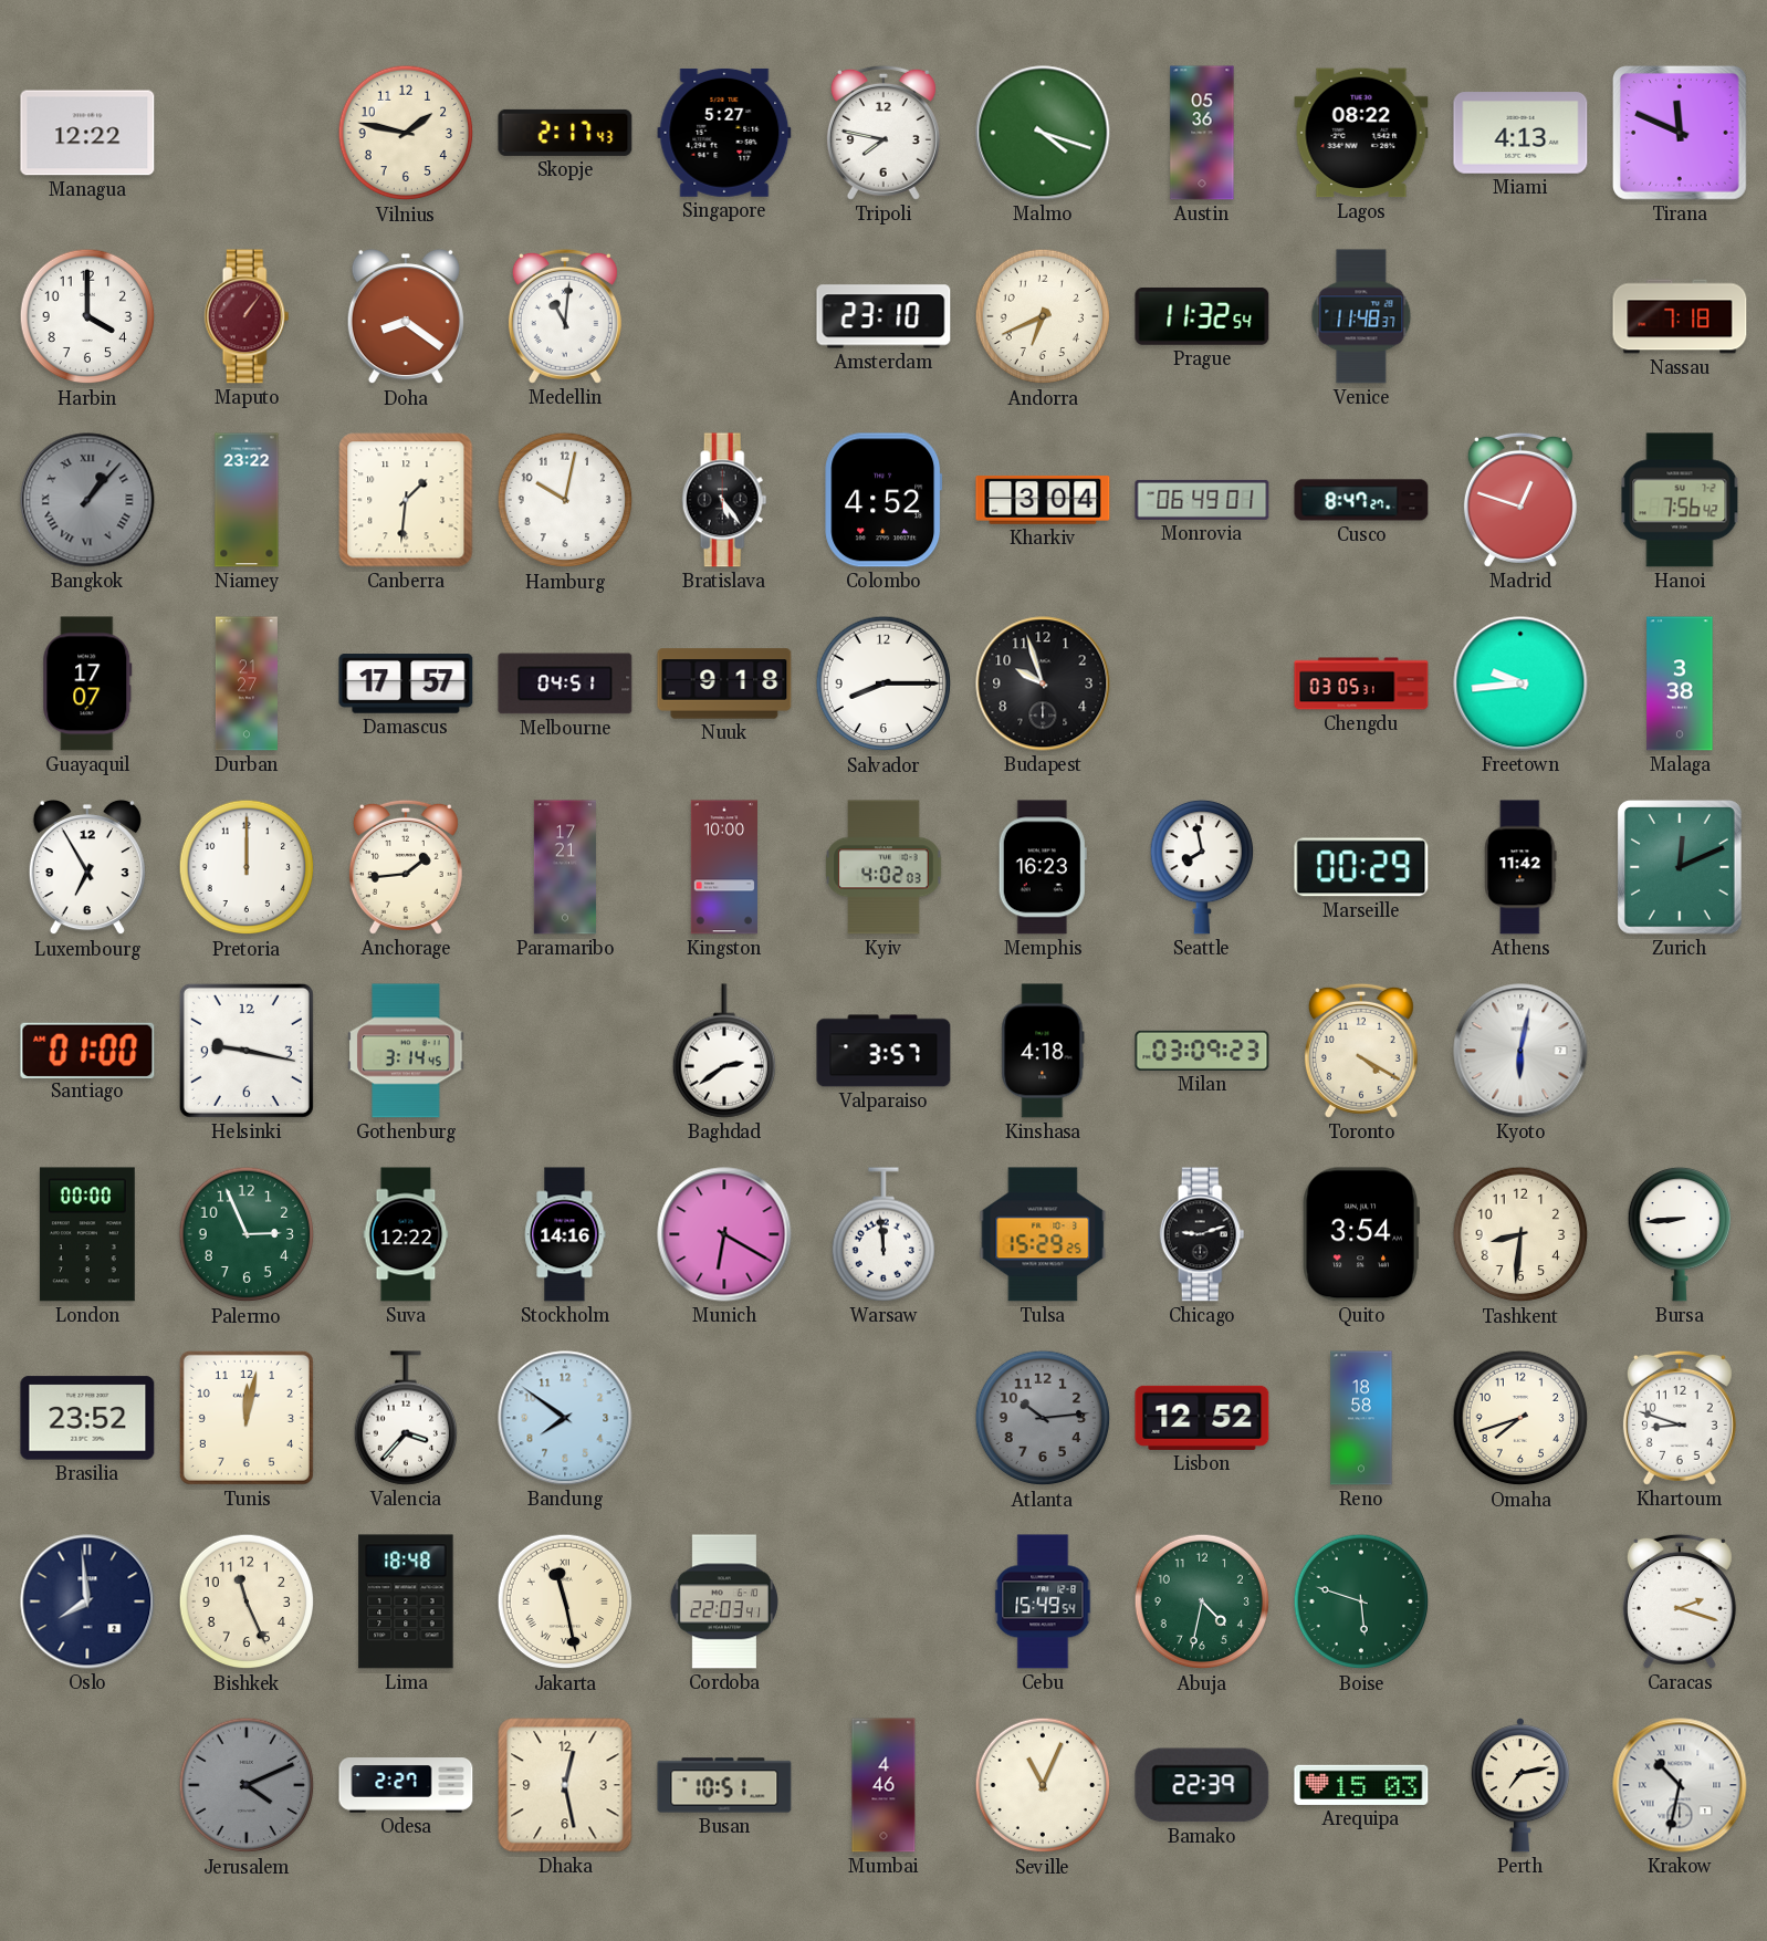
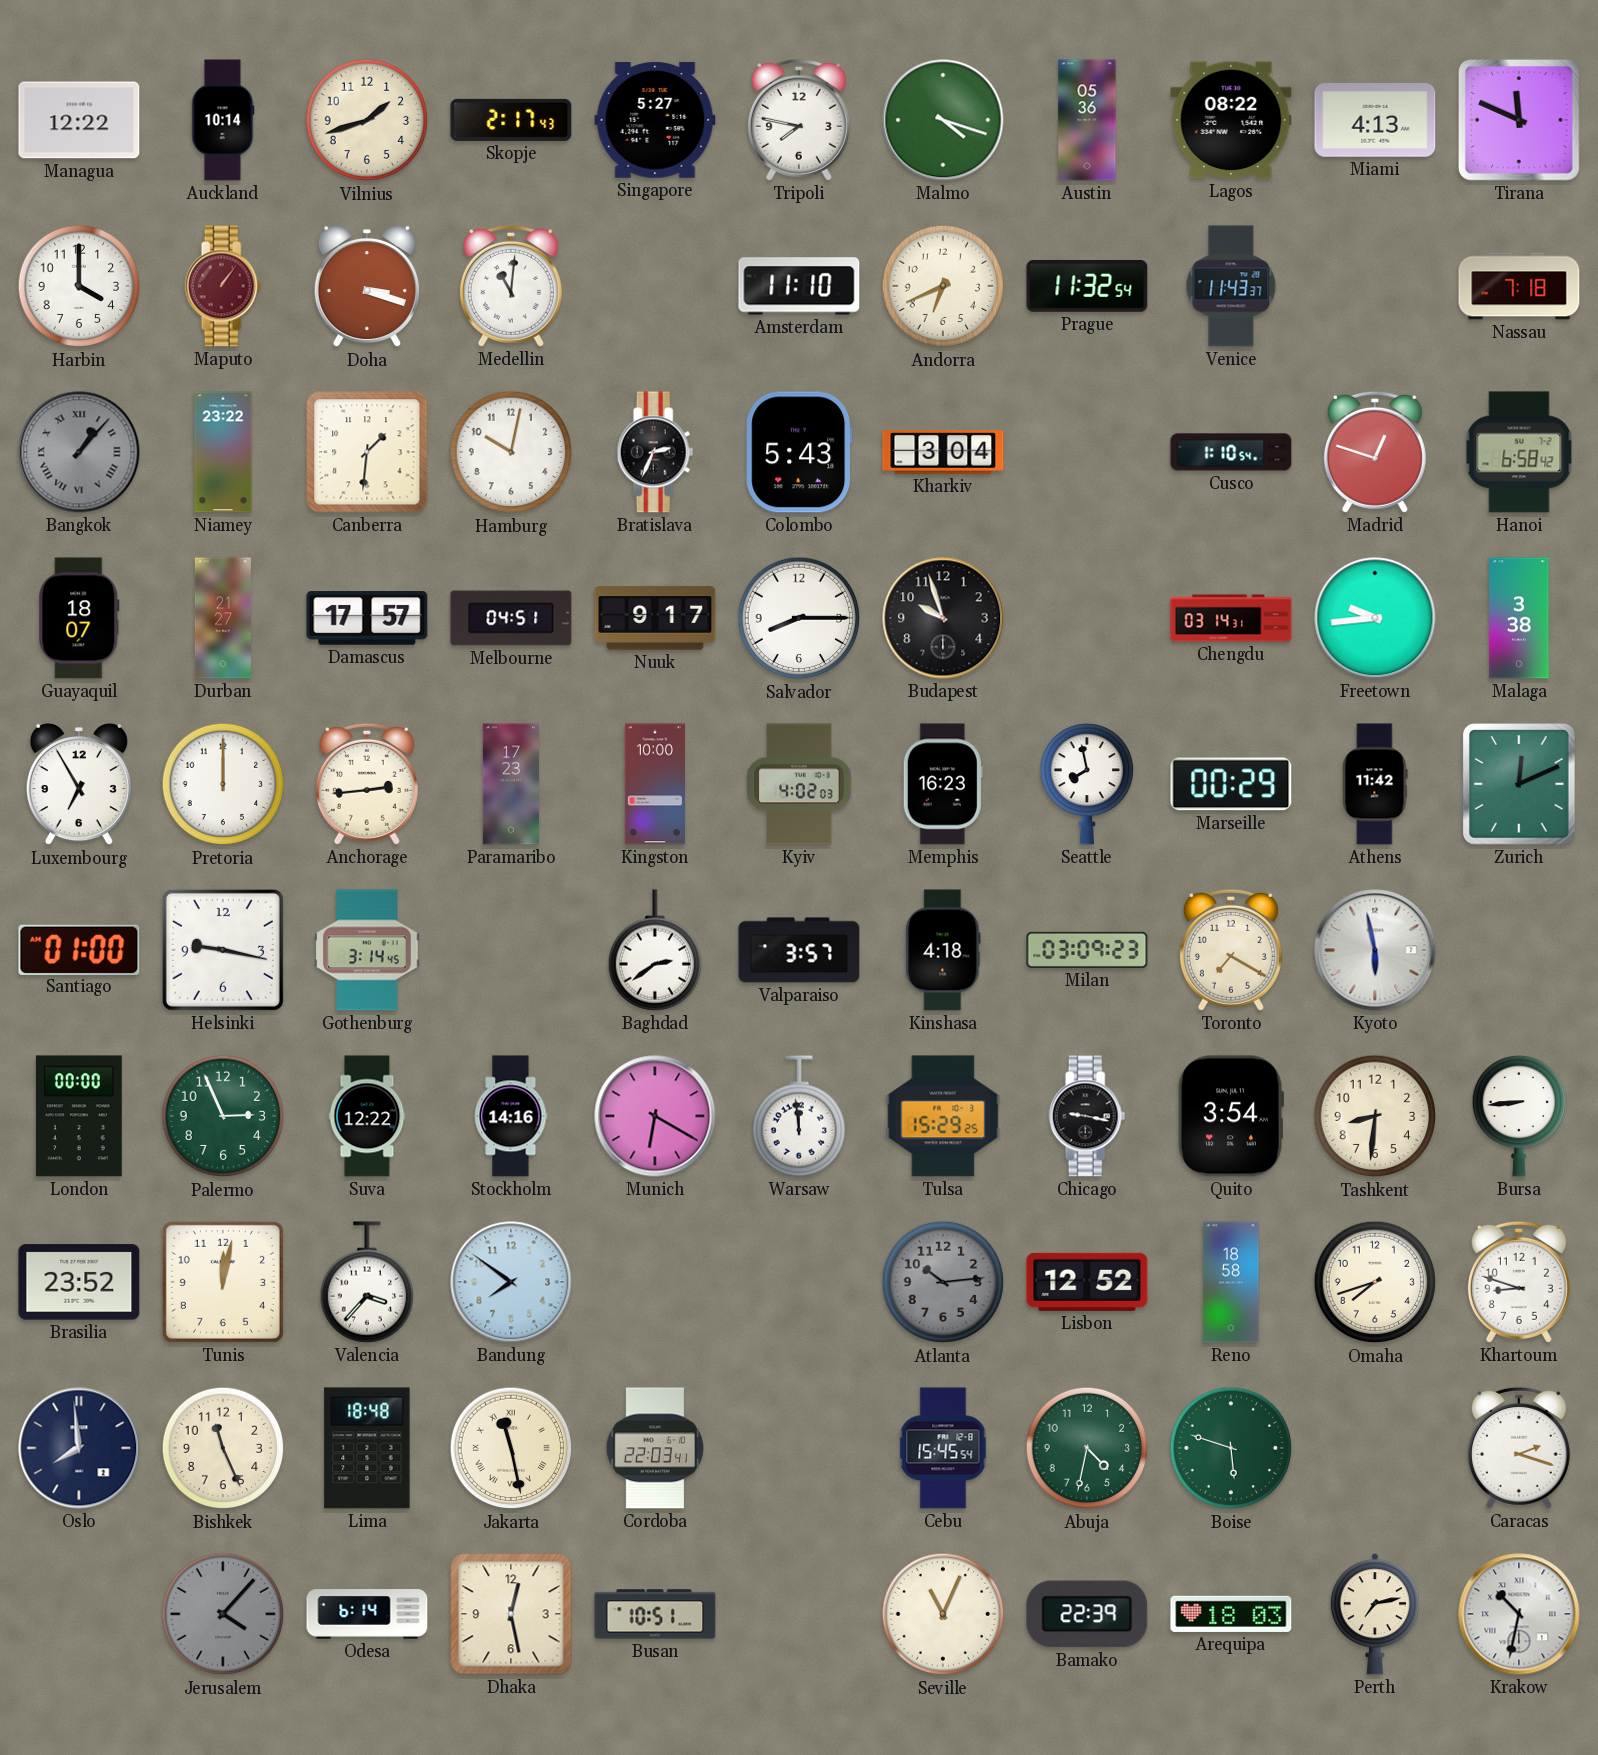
Auckland: none -> 10:14 (223, 120)
Vilnius: 1:47 -> 1:42 (367, 120)
Doha: 8:21 -> 3:18 (367, 286)
Amsterdam: 23:10 -> 11:10 (799, 286)
Venice: 11:48 -> 11:43 (1231, 286)
Bratislava: 5:24 -> 2:34 (655, 452)
Colombo: 4:52 -> 5:43 (799, 452)
Monrovia: 06:49 -> none (1202, 500)
Cusco: 8:47 -> 1:10 (1231, 452)
Hanoi: 7:56 -> 6:58 (1519, 452)
Guayaquil: 17:07 -> 18:07 (79, 618)
Nuuk: 9:18 -> 9:17 (655, 618)
Chengdu: 03:05 -> 03:14 (1231, 618)
Anchorage: 1:44 -> 2:44 (367, 784)
Paramaribo: 17:21 -> 17:23 (511, 784)
Toronto: 4:20 -> 7:20 (1231, 950)
Kyoto: 6:02 -> 5:58 (1375, 950)
Chicago: 9:12 -> 9:17 (1087, 1116)
Cebu: 15:49 -> 15:45 (943, 1448)
Jerusalem: 4:11 -> 4:07 (223, 1614)
Odesa: 2:27 -> 6:14 (367, 1614)
Mumbai: 4:46 -> none (883, 1785)
Arequipa: 15:03 -> 18:03 (1231, 1614)
